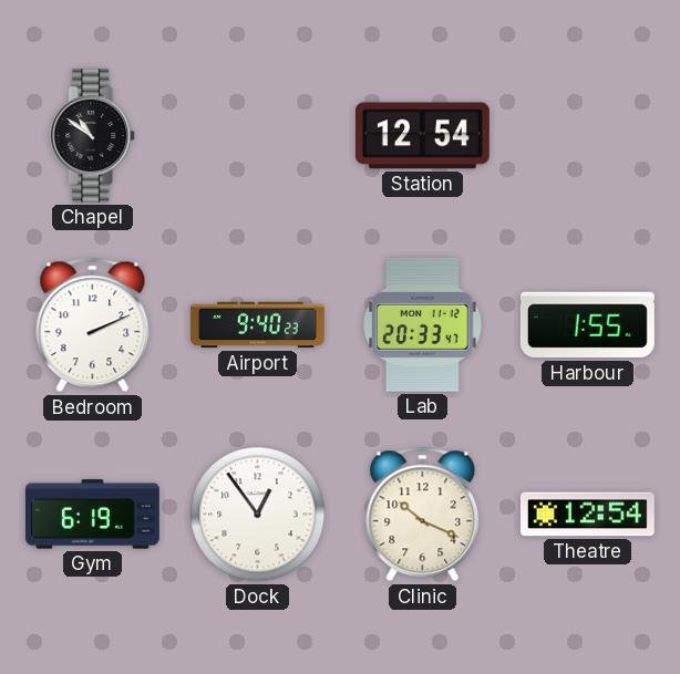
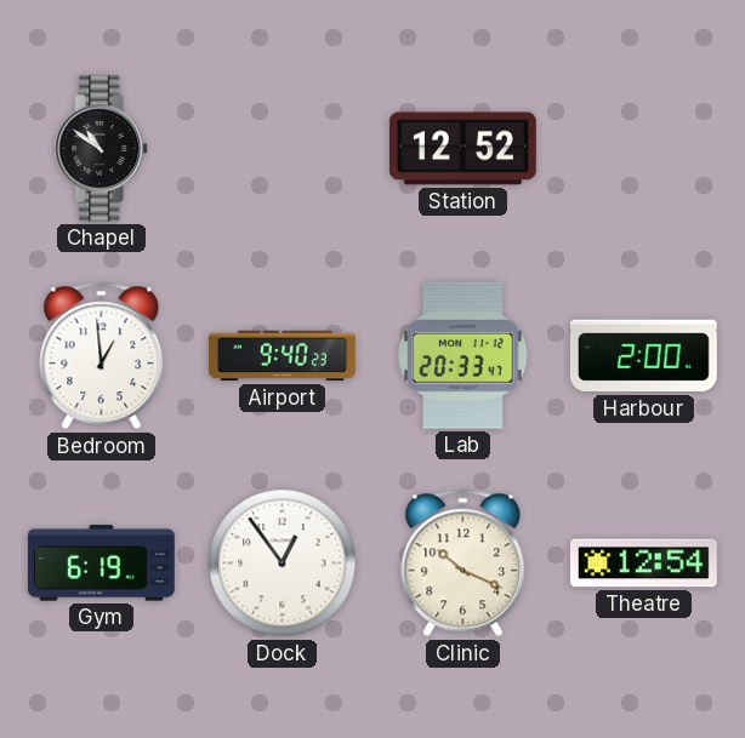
Station: 12:54 -> 12:52 (462, 149)
Bedroom: 2:11 -> 12:59 (102, 356)
Harbour: 1:55 -> 2:00 (643, 356)
